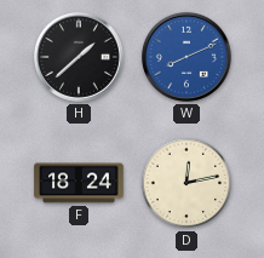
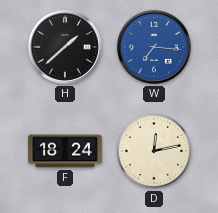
W: 8:11 -> 7:16 (154, 47)
